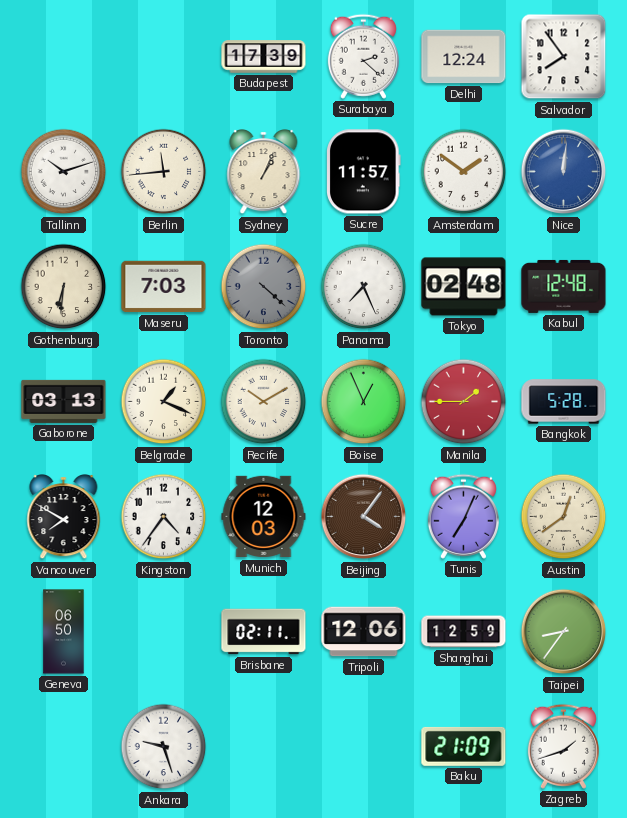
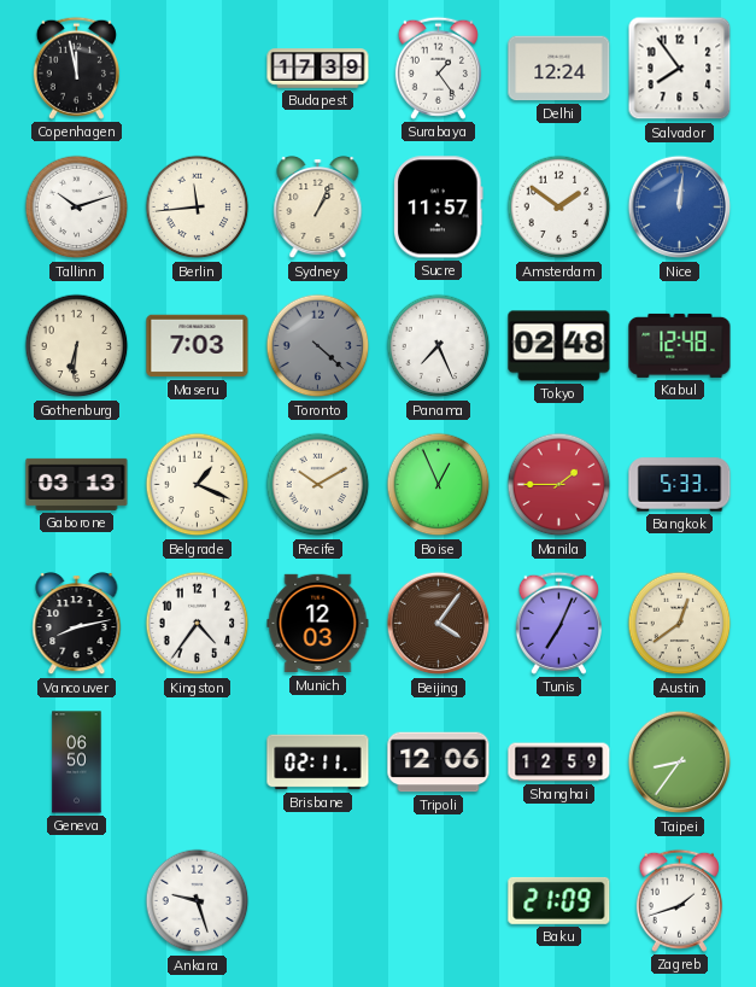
Copenhagen: none -> 11:58 (76, 68)
Surabaya: 2:22 -> 1:24 (438, 68)
Bangkok: 5:28 -> 5:33 (680, 485)
Vancouver: 7:50 -> 8:13 (77, 625)
